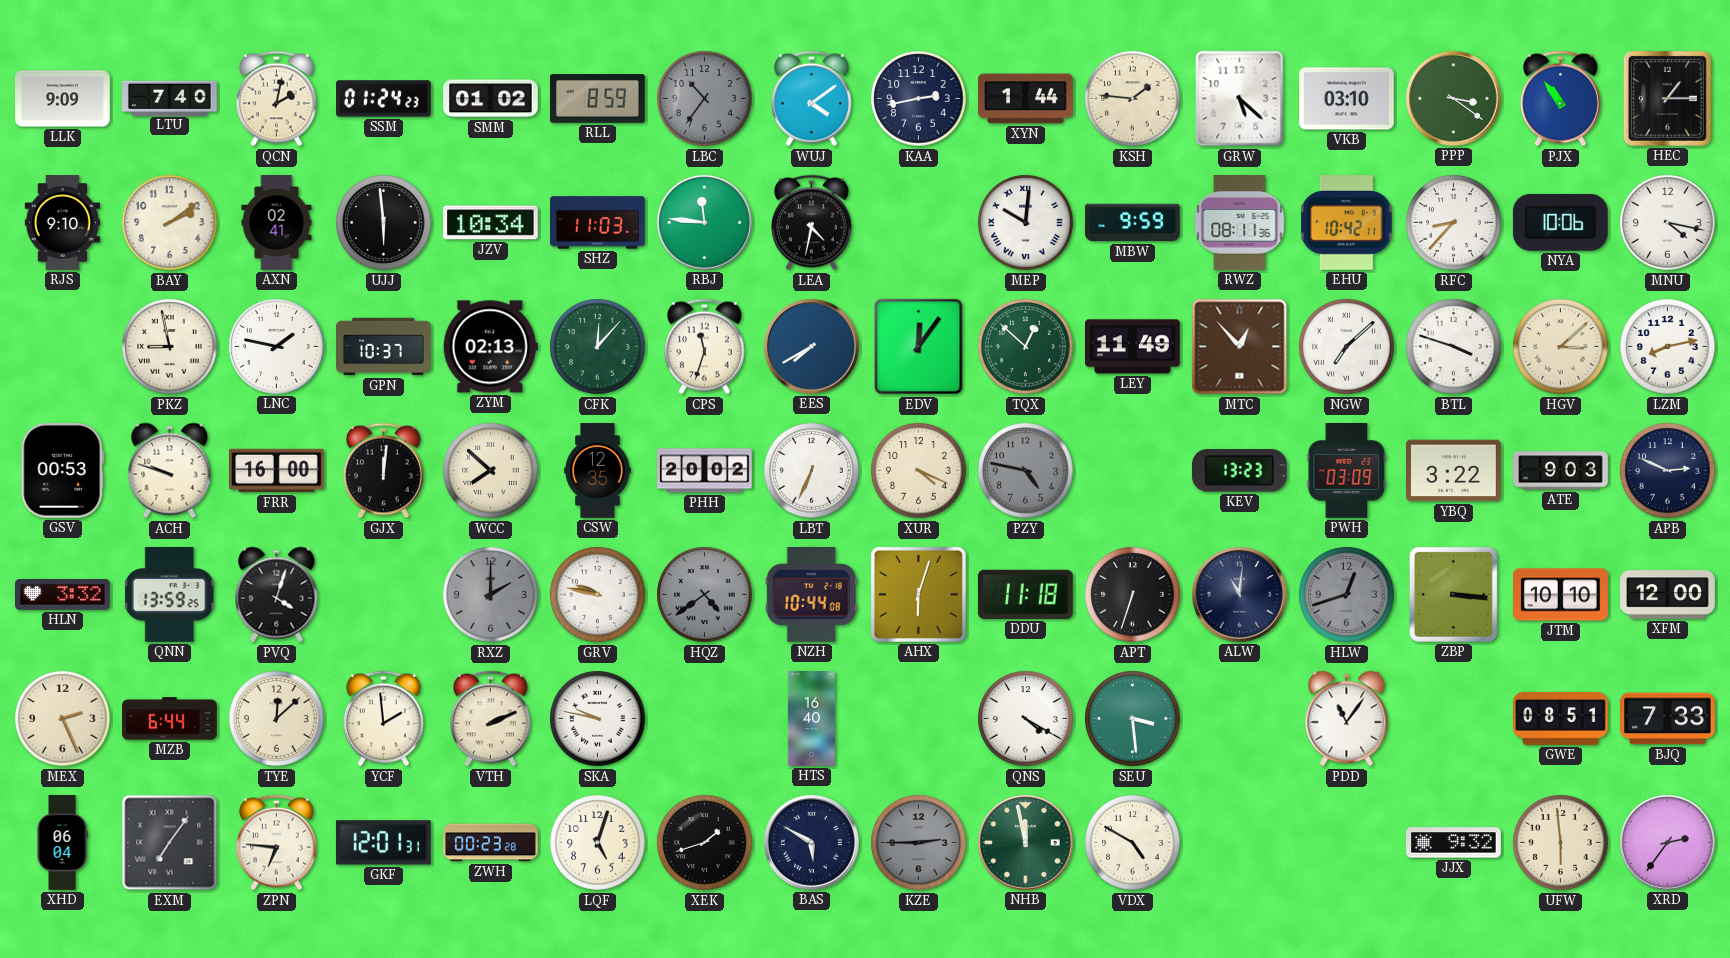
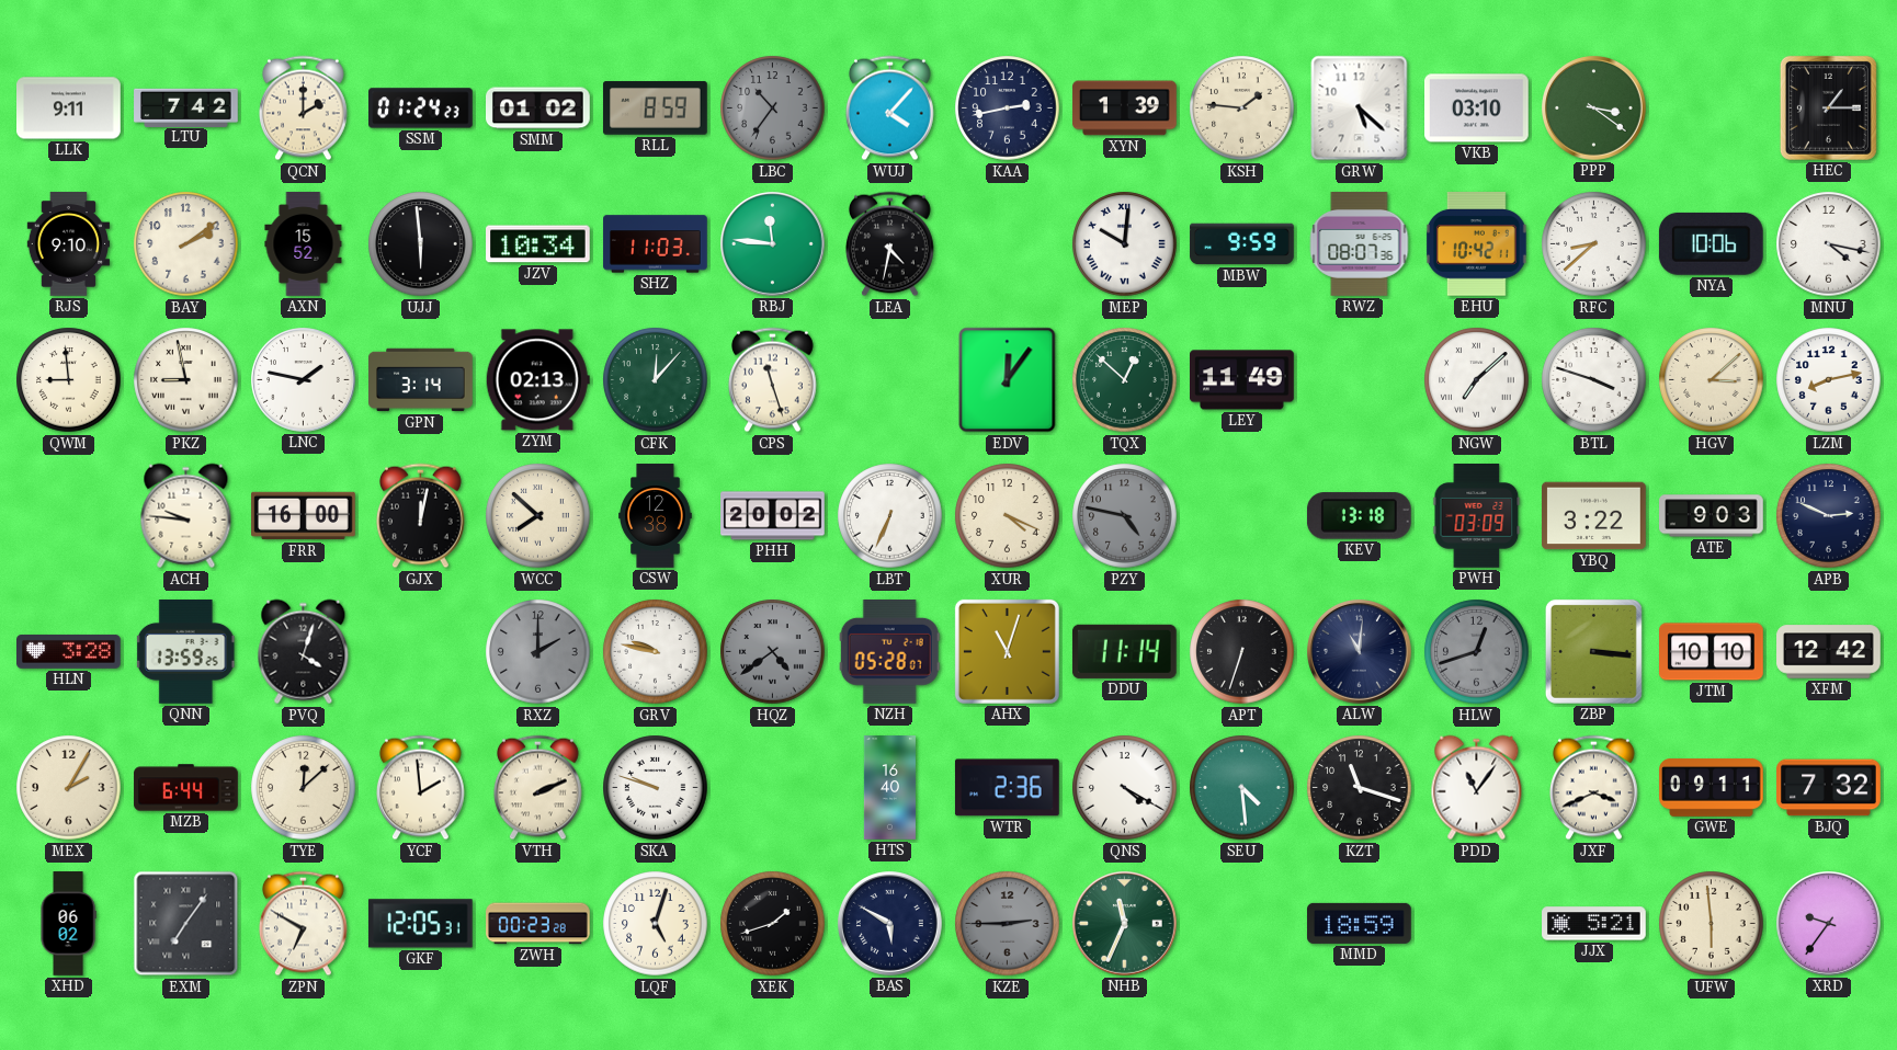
LLK: 9:09 -> 9:11 (69, 109)
LTU: 7:40 -> 7:42 (186, 107)
QCN: 2:02 -> 2:00 (304, 109)
WUJ: 4:09 -> 4:07 (890, 109)
XYN: 1:44 -> 1:39 (1125, 109)
PJX: 10:54 -> none (1561, 99)
AXN: 02:41 -> 15:52 (304, 244)
RWZ: 08:11 -> 08:07 (1360, 244)
RFC: 8:37 -> 8:38 (1594, 244)
QWM: none -> 8:59 (69, 380)
GPN: 10:37 -> 3:14 (421, 380)
CPS: 11:33 -> 11:27 (773, 380)
EES: 7:40 -> none (812, 347)
MTC: 12:53 -> none (1240, 347)
GSV: 00:53 -> none (62, 471)
ACH: 9:48 -> 9:46 (186, 516)
GJX: 12:01 -> 12:02 (421, 516)
CSW: 12:35 -> 12:38 (656, 516)
KEV: 13:23 -> 13:18 (1359, 516)
HLN: 3:32 -> 3:28 (69, 651)
NZH: 10:44 -> 05:28 (889, 652)
AHX: 6:03 -> 11:03 (1007, 651)
DDU: 11:18 -> 11:14 (1124, 651)
XFM: 12:00 -> 12:42 (1829, 652)
MEX: 2:26 -> 2:05 (69, 788)
SKA: 9:47 -> 9:48 (656, 788)
WTR: none -> 2:36 (1007, 788)
SEU: 3:29 -> 4:29 (1242, 788)
KZT: none -> 11:18 (1360, 788)
JXF: none -> 3:41 (1594, 788)
GWE: 08:51 -> 09:11 (1712, 788)
BJQ: 7:33 -> 7:32 (1829, 788)
XHD: 06:04 -> 06:02 (68, 924)
ZPN: 6:46 -> 6:50 (304, 924)
GKF: 12:01 -> 12:05 (420, 924)
NHB: 11:58 -> 11:34 (1125, 924)
VDX: 4:50 -> none (1133, 843)
MMD: none -> 18:59 (1360, 923)
JJX: 9:32 -> 5:21 (1594, 924)
XRD: 2:36 -> 9:36 (1829, 924)
